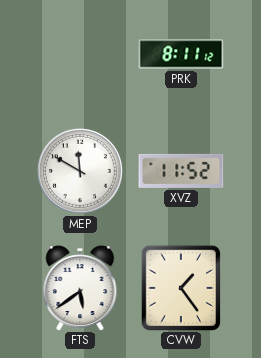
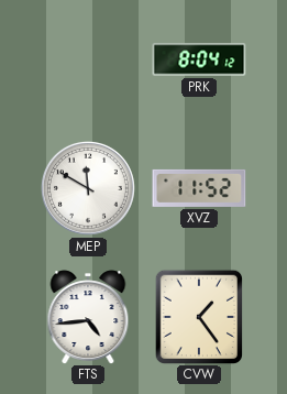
PRK: 8:11 -> 8:04 (199, 59)
FTS: 5:39 -> 4:44 (88, 317)
